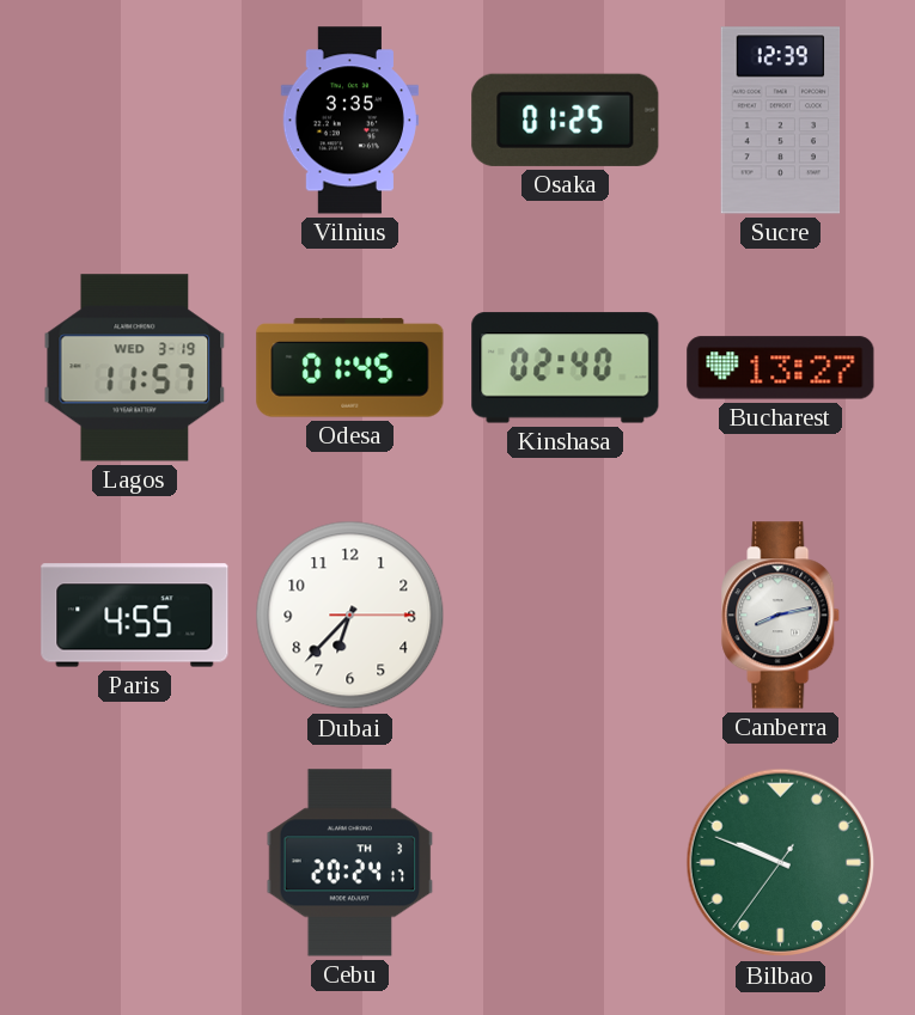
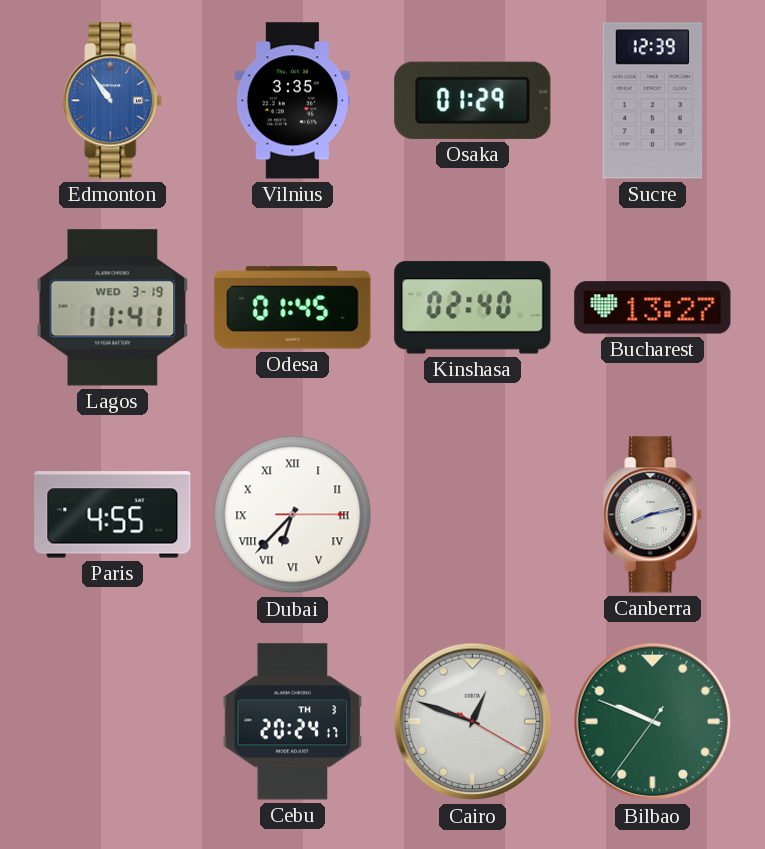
Edmonton: none -> 10:54 (113, 101)
Osaka: 01:25 -> 01:29 (473, 100)
Lagos: 11:57 -> 11:41 (113, 308)
Dubai numerals: Arabic -> Roman (293, 515)
Cairo: none -> 12:48 (473, 722)
